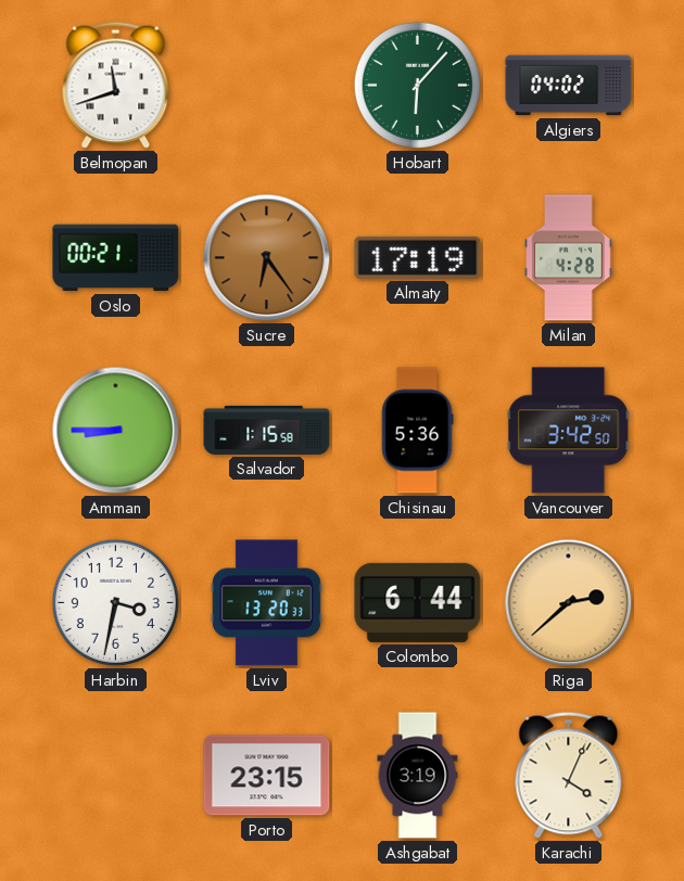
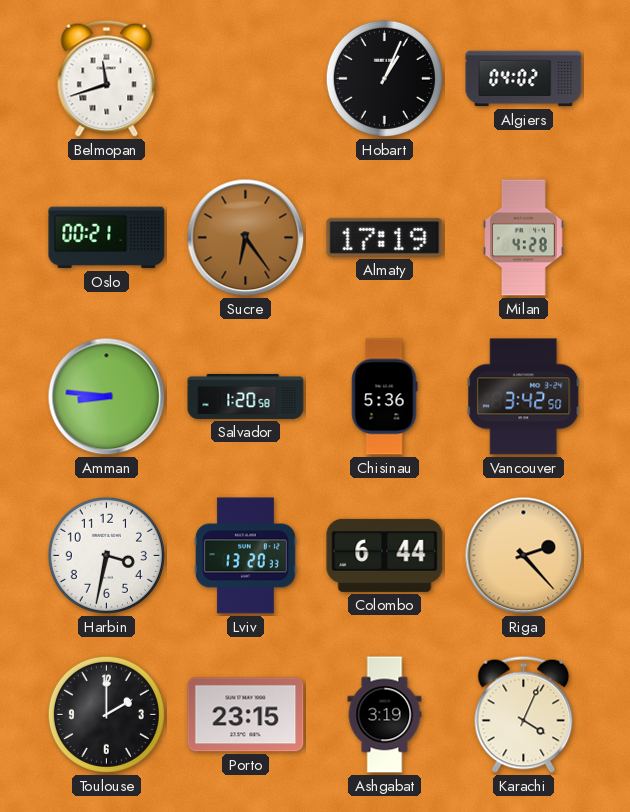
Hobart: 6:07 -> 1:04 (384, 78)
Hobart dial: green -> black (384, 78)
Amman: 8:45 -> 8:46 (107, 397)
Salvador: 1:15 -> 1:20 (246, 396)
Riga: 2:38 -> 2:23 (524, 556)
Toulouse: none -> 2:00 (106, 714)
